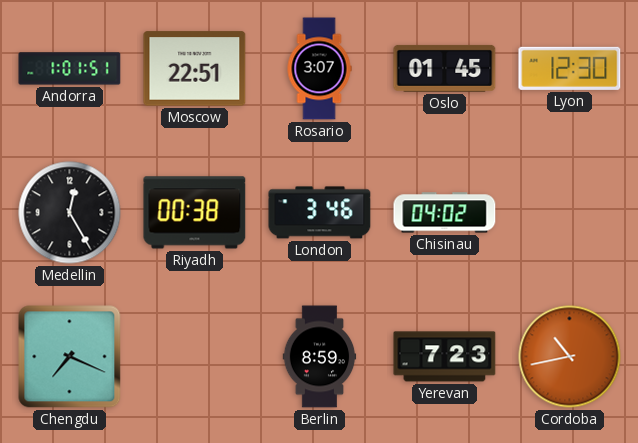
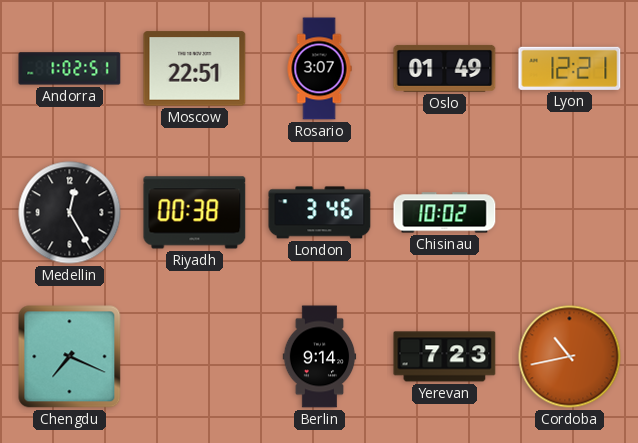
Andorra: 1:01 -> 1:02 (70, 69)
Oslo: 01:45 -> 01:49 (445, 68)
Lyon: 12:30 -> 12:21 (570, 68)
Chisinau: 04:02 -> 10:02 (445, 213)
Berlin: 8:59 -> 9:14 (320, 357)
